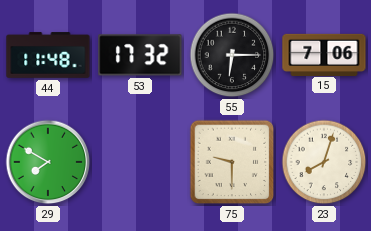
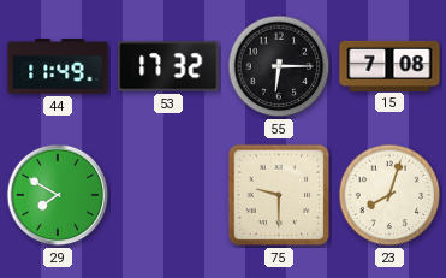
44: 11:48 -> 11:49 (58, 66)
15: 7:06 -> 7:08 (389, 65)
